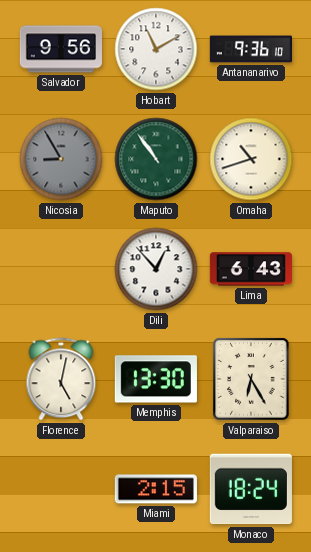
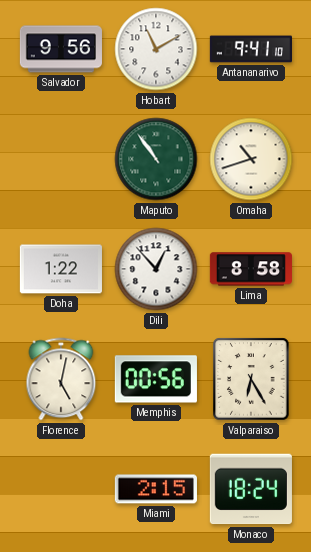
Antananarivo: 9:36 -> 9:41 (250, 49)
Nicosia: 8:55 -> none (61, 159)
Doha: none -> 1:22 (61, 269)
Lima: 6:43 -> 8:58 (250, 269)
Memphis: 13:30 -> 00:56 (156, 379)
